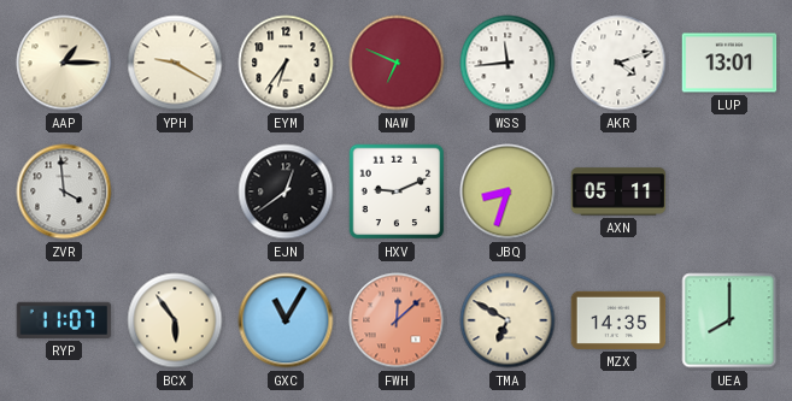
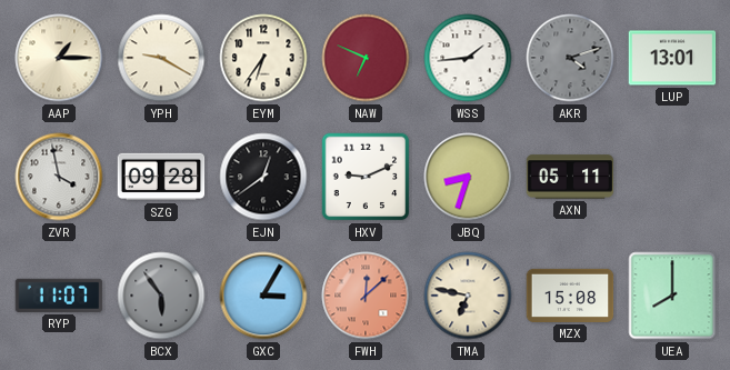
WSS: 11:44 -> 1:44 (468, 58)
AKR dial: white -> grey (570, 58)
ZVR: 3:59 -> 3:58 (59, 177)
SZG: none -> 09:28 (161, 177)
BCX dial: cream -> grey (161, 296)
GXC: 11:05 -> 3:05 (263, 296)
TMA: 6:50 -> 6:47 (468, 296)
MZX: 14:35 -> 15:08 (570, 296)
